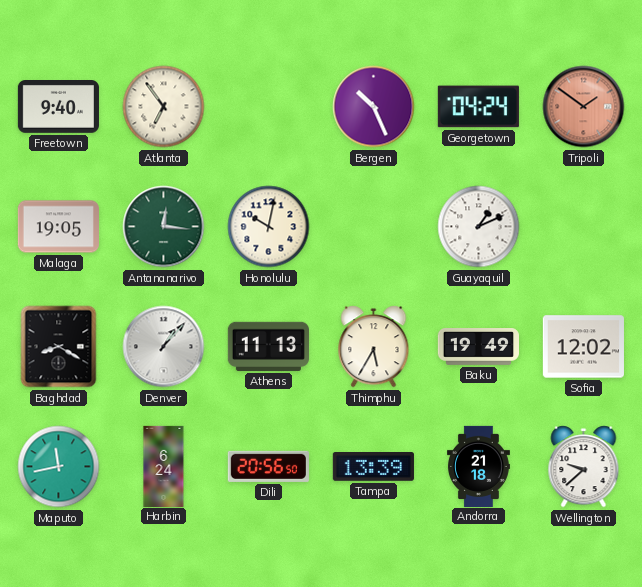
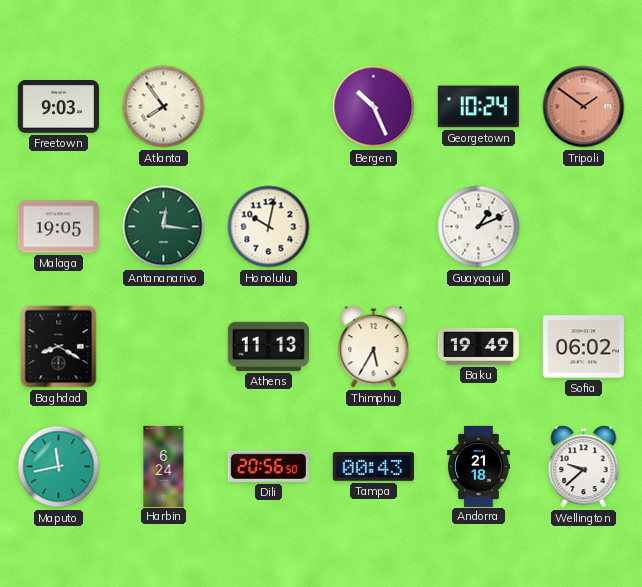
Freetown: 9:40 -> 9:03 (58, 107)
Atlanta: 6:54 -> 7:54 (164, 107)
Georgetown: 04:24 -> 10:24 (478, 107)
Denver: 1:07 -> none (164, 347)
Sofia: 12:02 -> 06:02 (583, 347)
Tampa: 13:39 -> 00:43 (373, 467)
